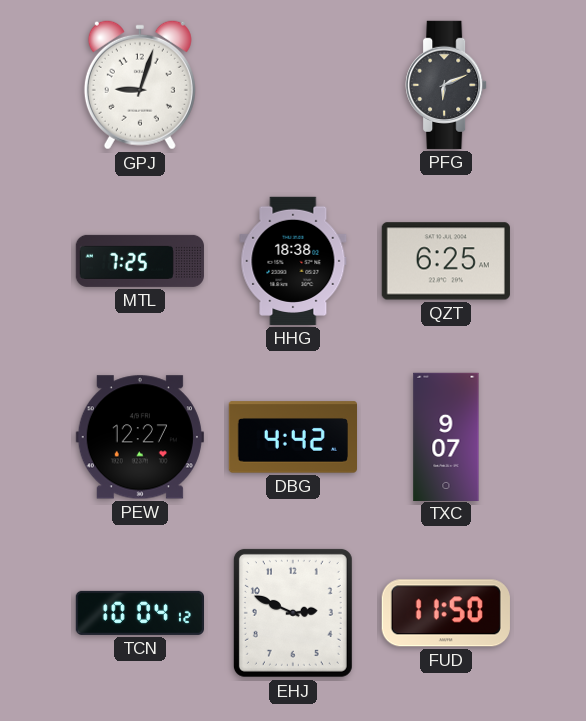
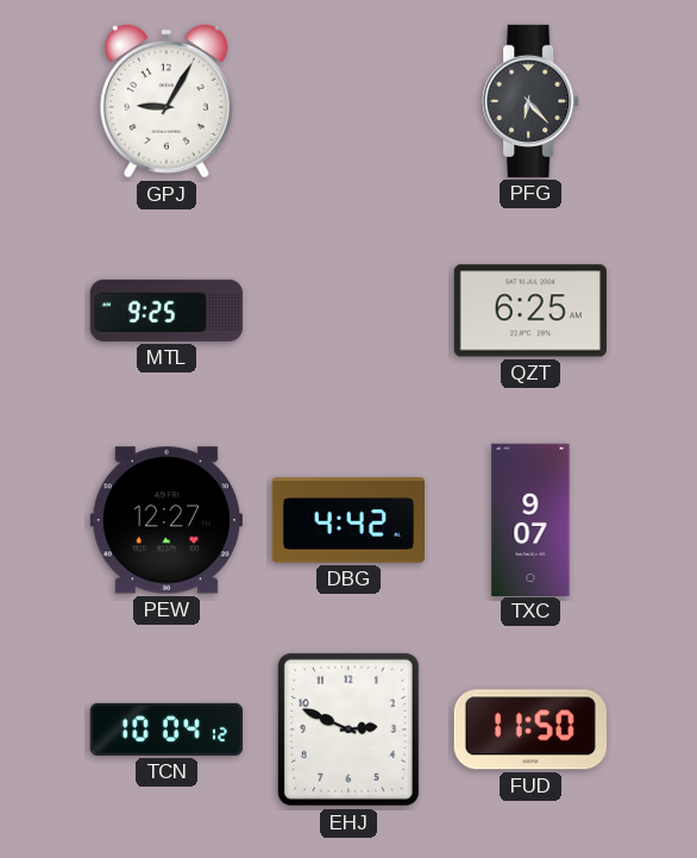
GPJ: 9:03 -> 9:05 (167, 101)
PFG: 6:11 -> 6:23 (530, 101)
MTL: 7:25 -> 9:25 (165, 311)
HHG: 18:38 -> none (293, 261)
